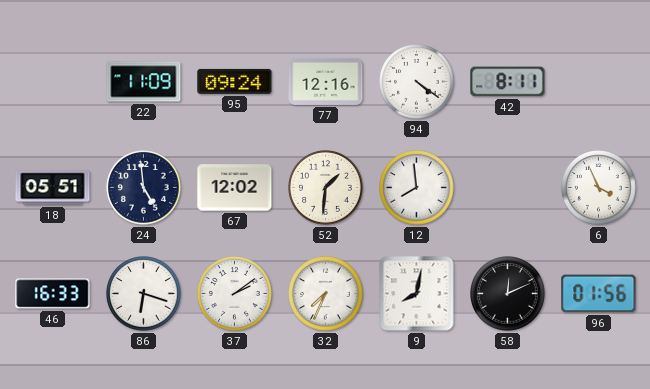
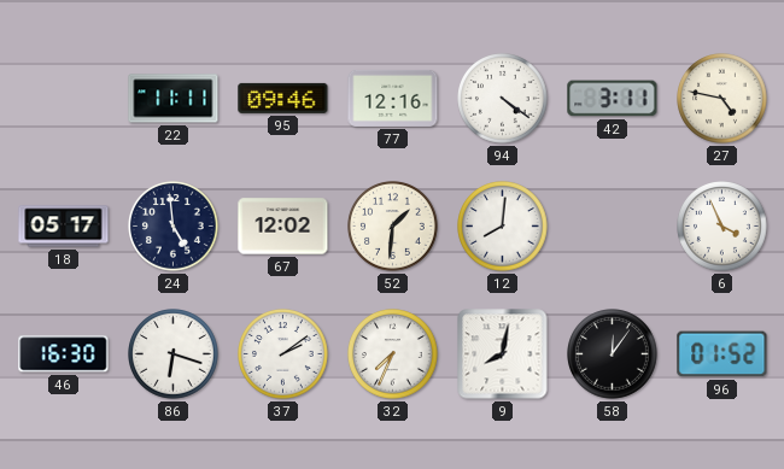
22: 11:09 -> 11:11 (174, 99)
95: 09:24 -> 09:46 (283, 98)
42: 8:11 -> 3:11 (613, 99)
27: none -> 4:47 (722, 99)
18: 05:51 -> 05:17 (64, 227)
12: 7:59 -> 8:01 (503, 227)
46: 16:33 -> 16:30 (64, 354)
58: 12:11 -> 12:06 (613, 354)
96: 01:56 -> 01:52 (722, 354)
